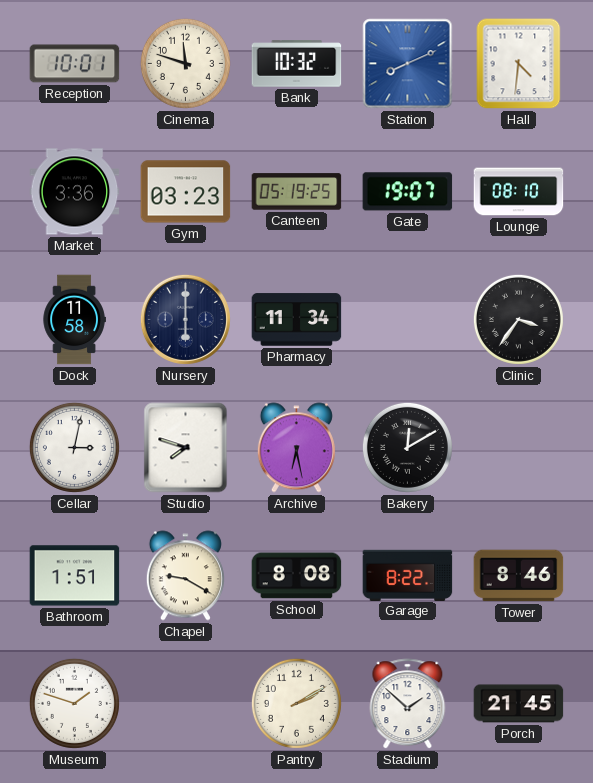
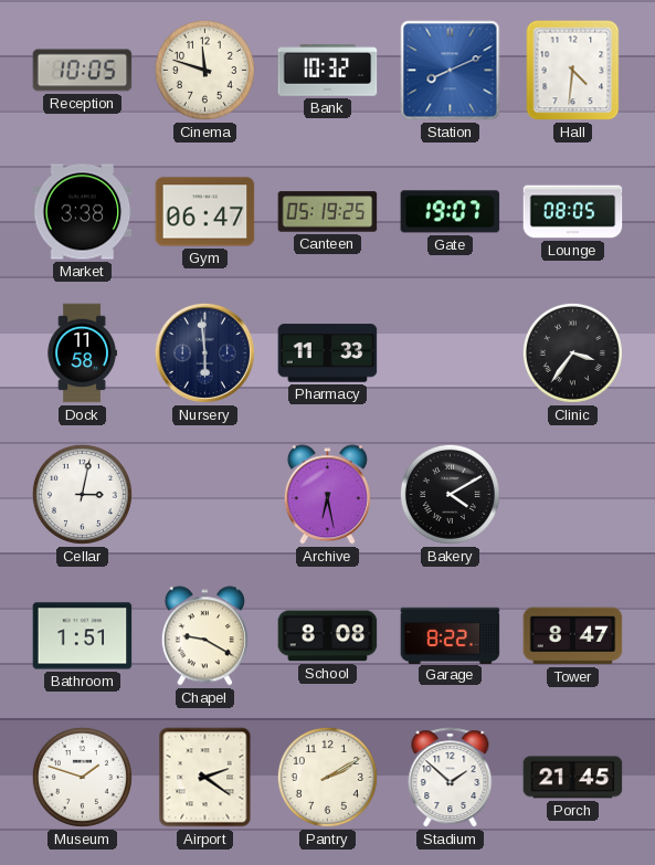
Reception: 10:01 -> 10:05 (83, 71)
Market: 3:36 -> 3:38 (83, 212)
Gym: 03:23 -> 06:47 (205, 212)
Lounge: 08:10 -> 08:05 (573, 212)
Nursery: 6:00 -> 5:59 (204, 352)
Pharmacy: 11:34 -> 11:33 (328, 354)
Studio: 7:48 -> none (186, 448)
Bakery: 12:10 -> 4:10 (450, 494)
Tower: 8:46 -> 8:47 (573, 636)
Airport: none -> 2:21 (205, 778)
